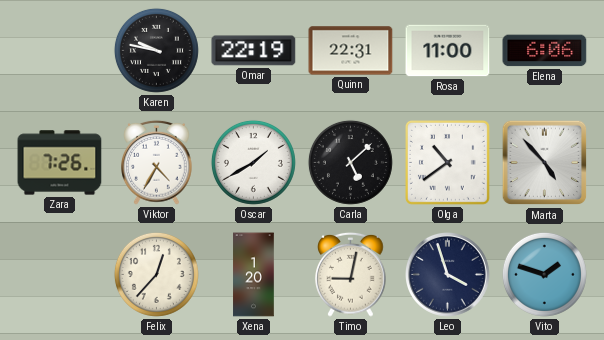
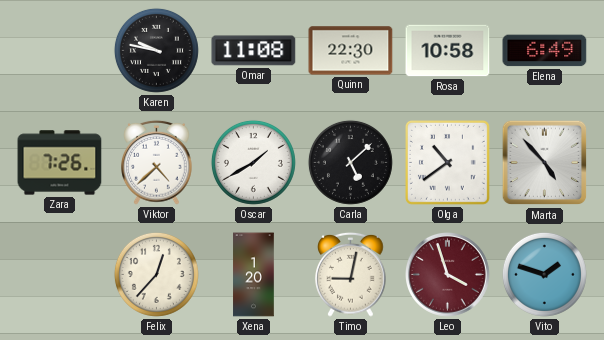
Omar: 22:19 -> 11:08 (254, 51)
Quinn: 22:31 -> 22:30 (351, 51)
Rosa: 11:00 -> 10:58 (448, 51)
Elena: 6:06 -> 6:49 (545, 51)
Viktor: 4:35 -> 4:38 (157, 162)
Leo dial: navy -> burgundy (448, 275)
